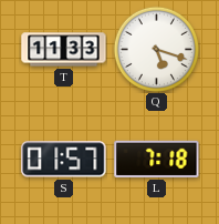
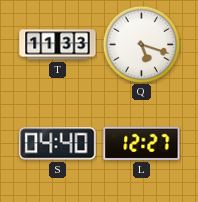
S: 01:57 -> 04:40 (58, 144)
L: 7:18 -> 12:27 (142, 143)
